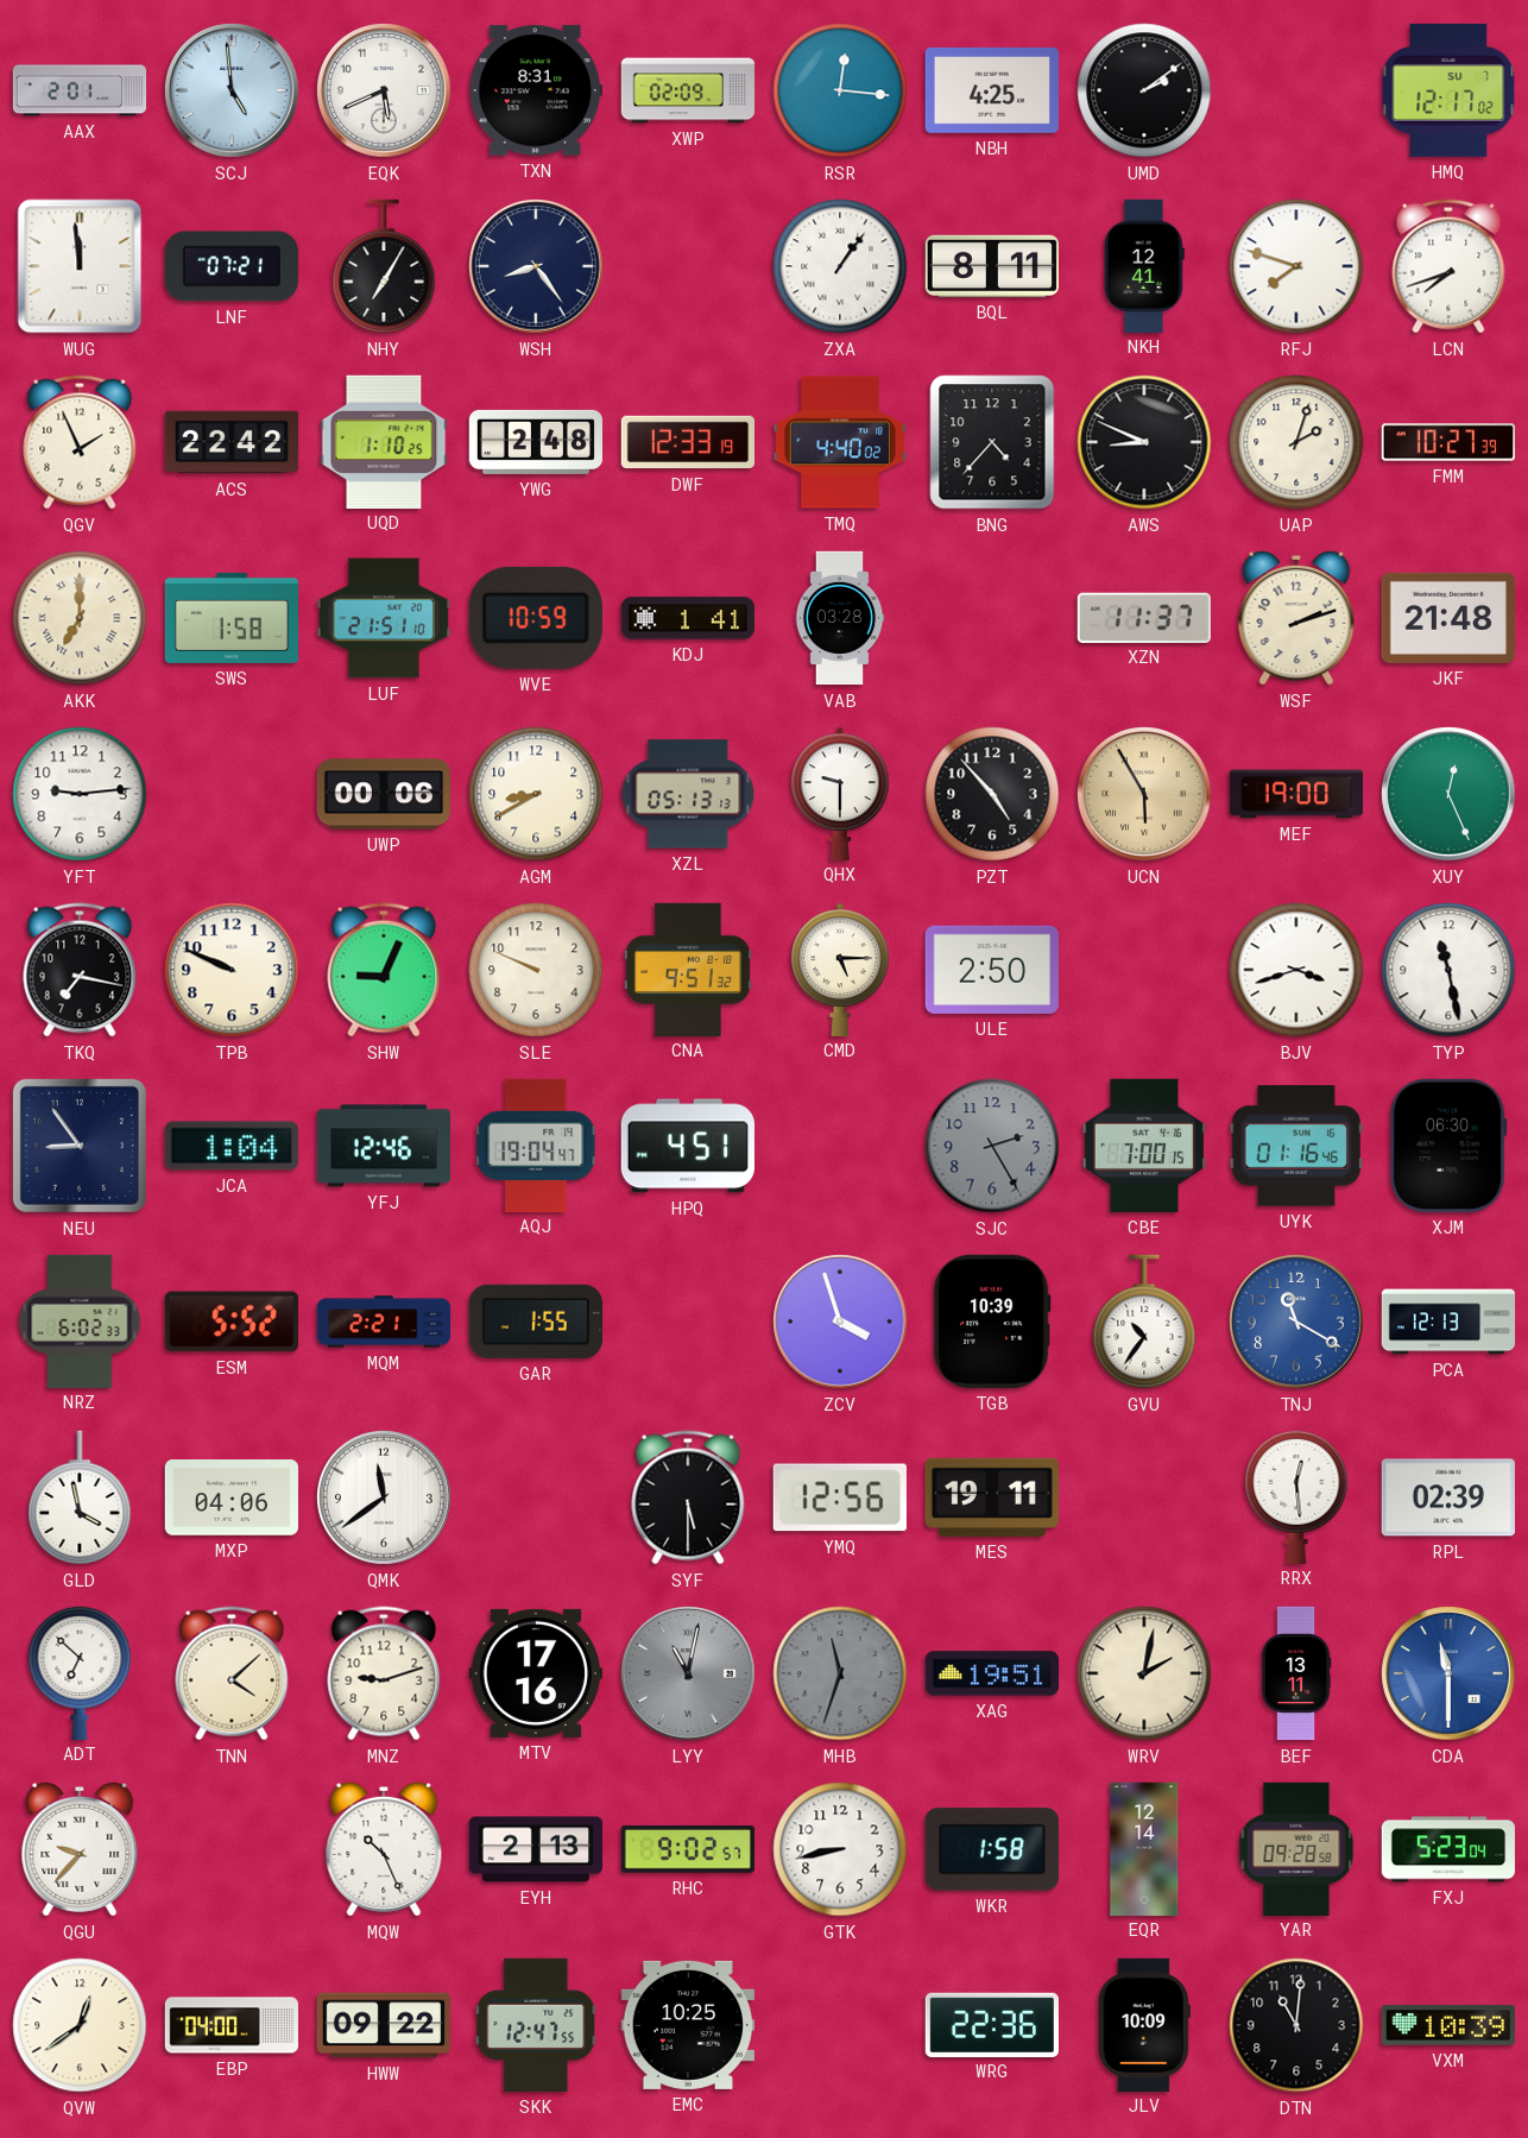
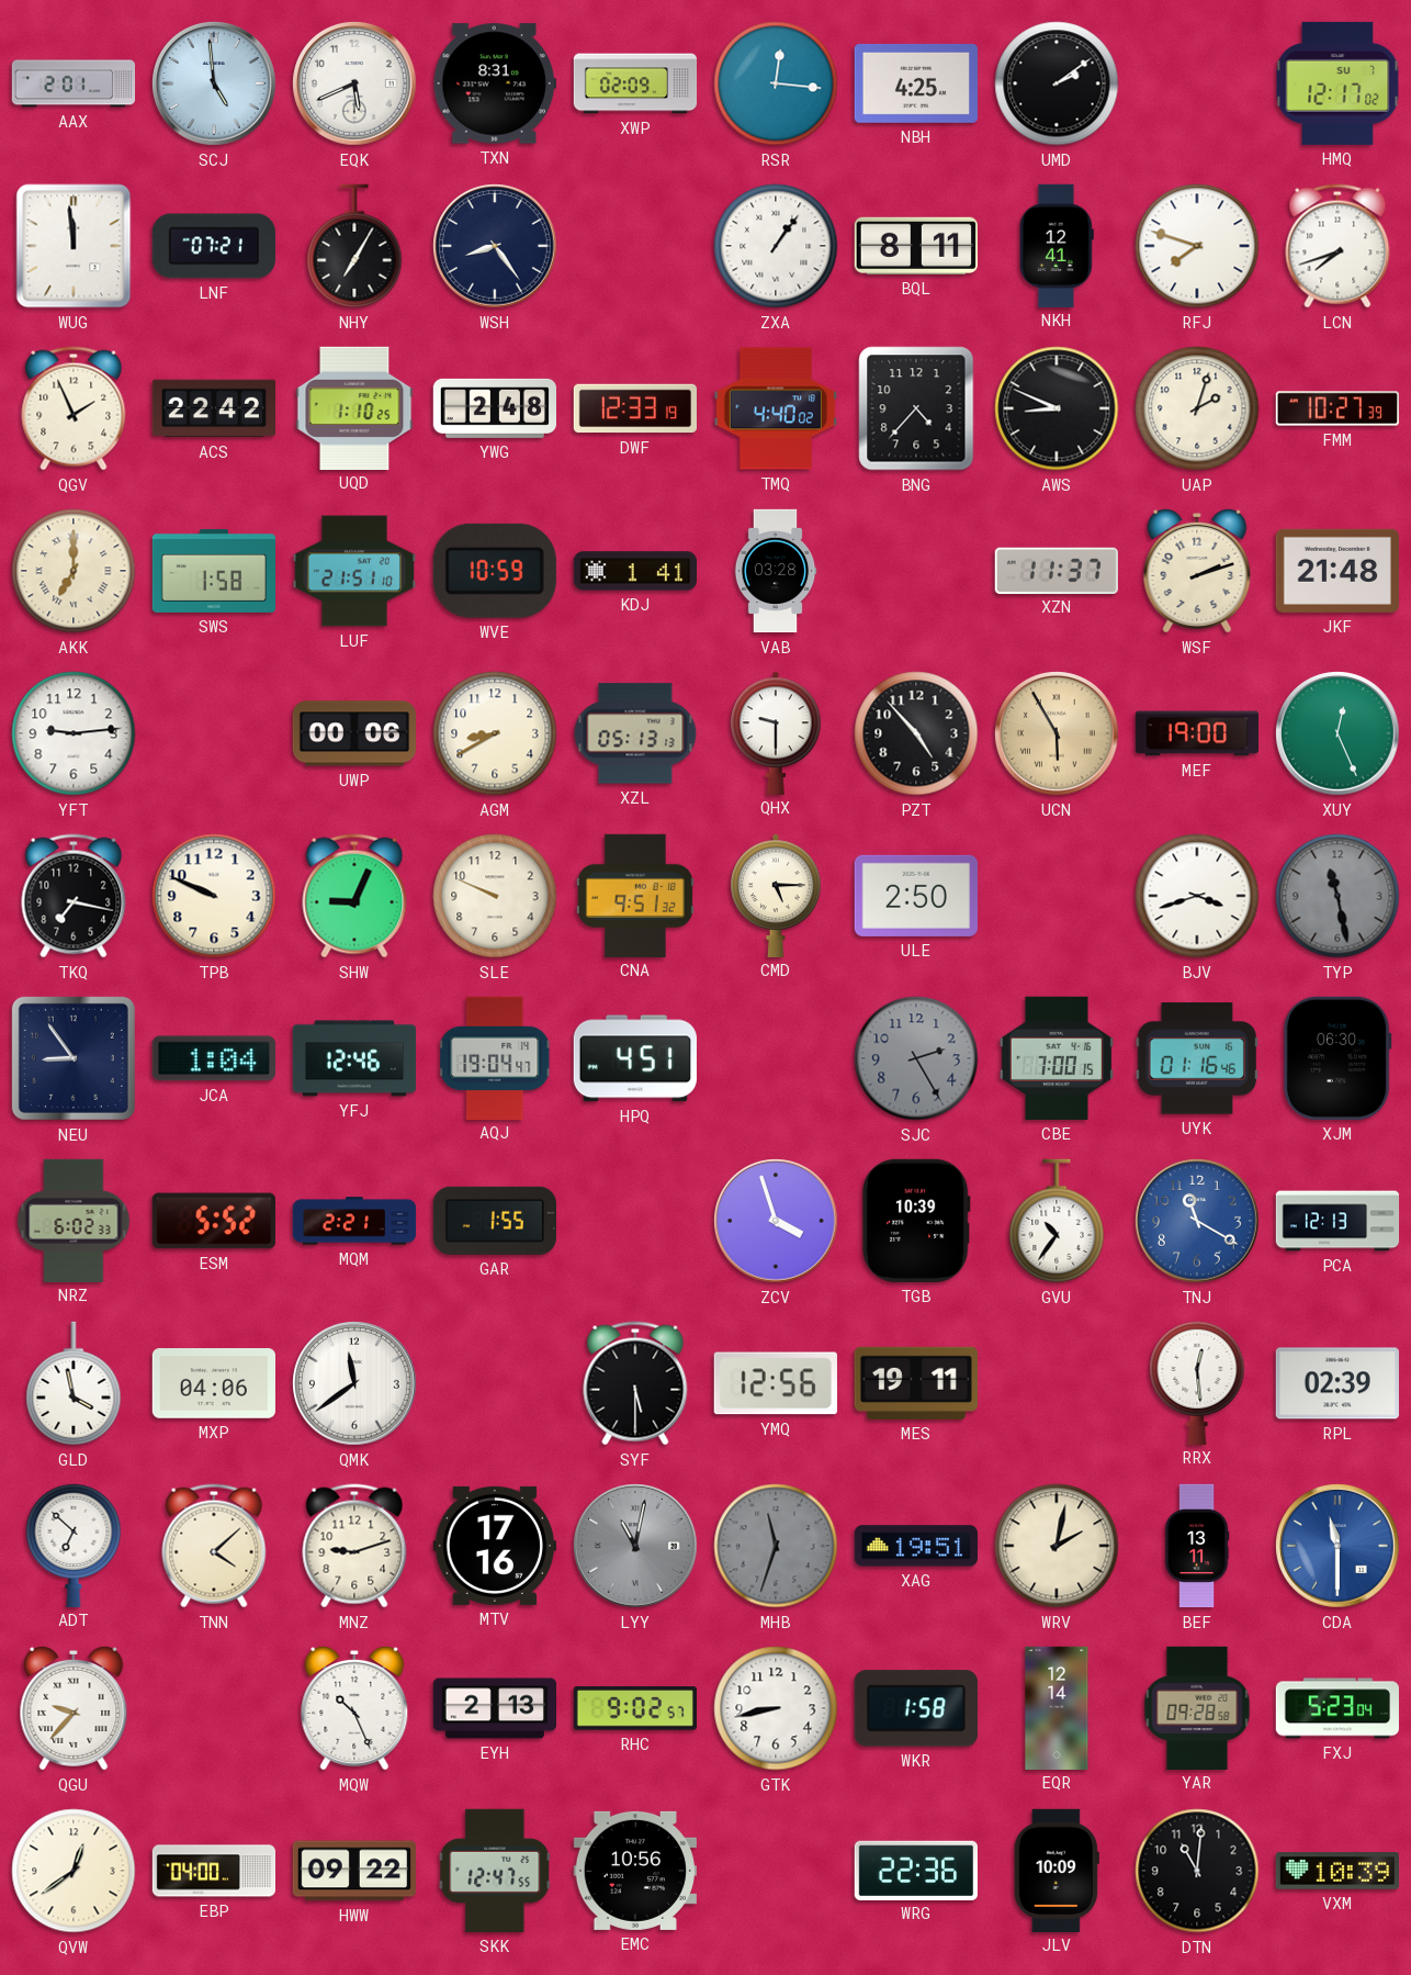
TYP dial: white -> grey (1337, 896)
EMC: 10:25 -> 10:56 (635, 1871)
